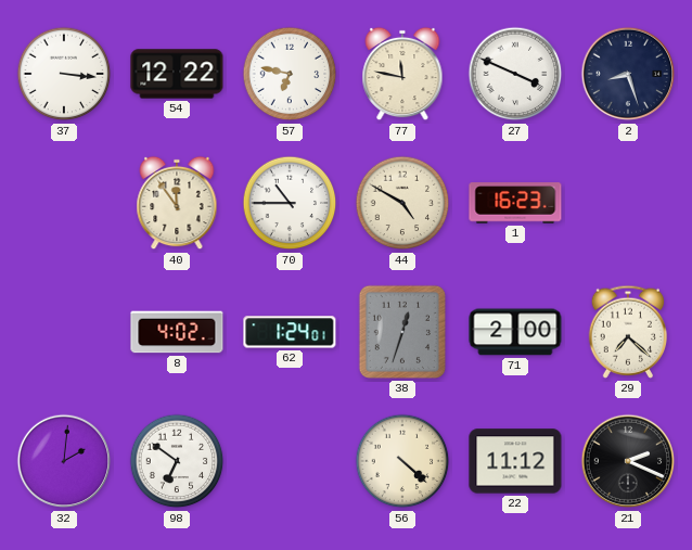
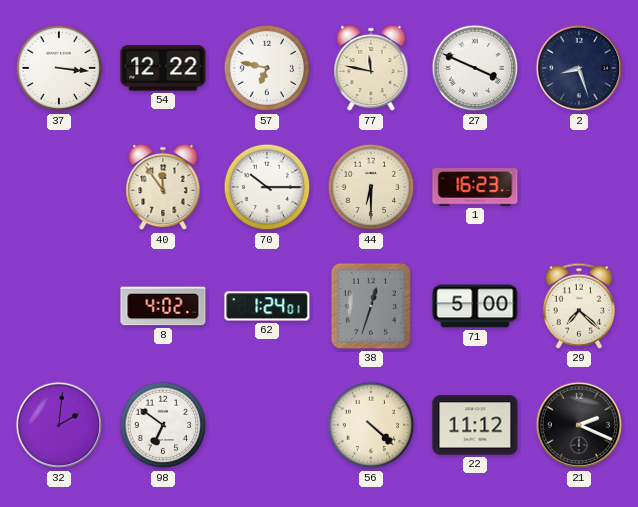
70: 10:45 -> 10:15 (267, 187)
44: 4:50 -> 6:30 (371, 187)
71: 2:00 -> 5:00 (475, 306)
